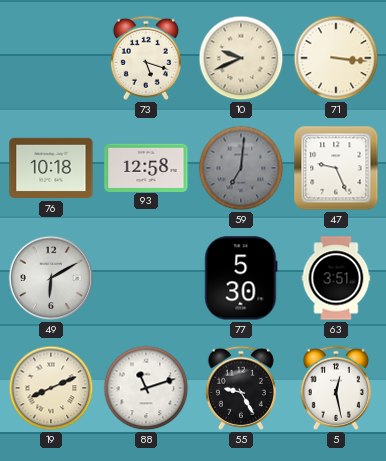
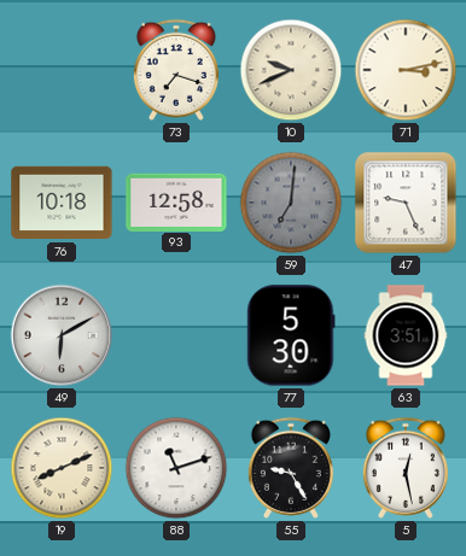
73: 5:18 -> 7:18 (176, 70)
71: 3:16 -> 3:13 (406, 70)
